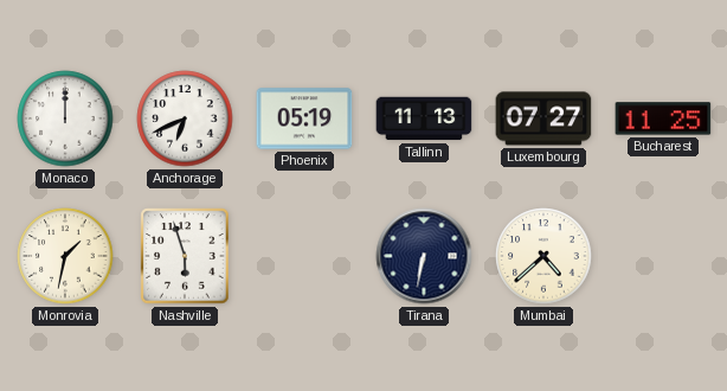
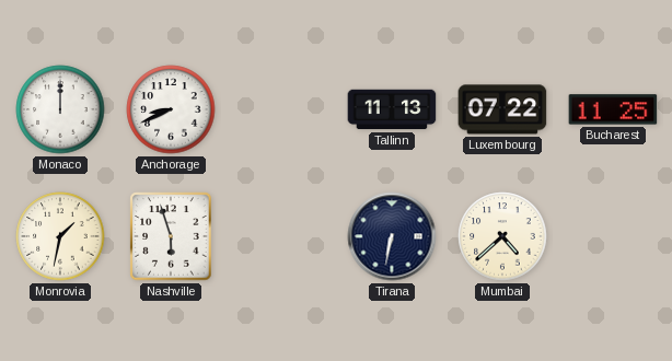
Anchorage: 6:41 -> 8:41 (171, 109)
Phoenix: 05:19 -> none (304, 118)
Luxembourg: 07:27 -> 07:22 (502, 109)
